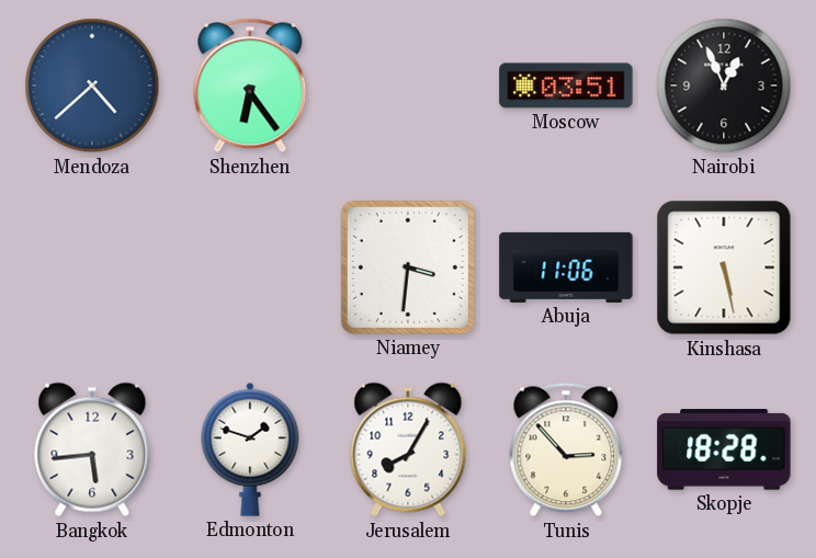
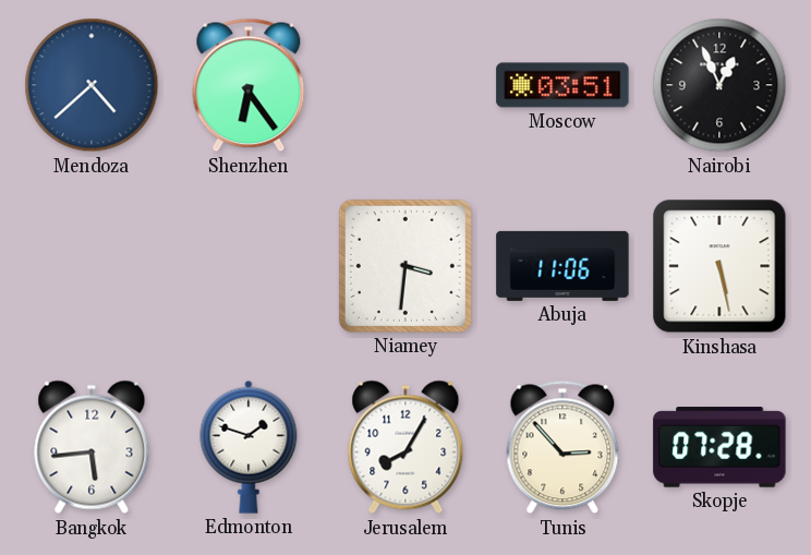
Skopje: 18:28 -> 07:28 (719, 447)
